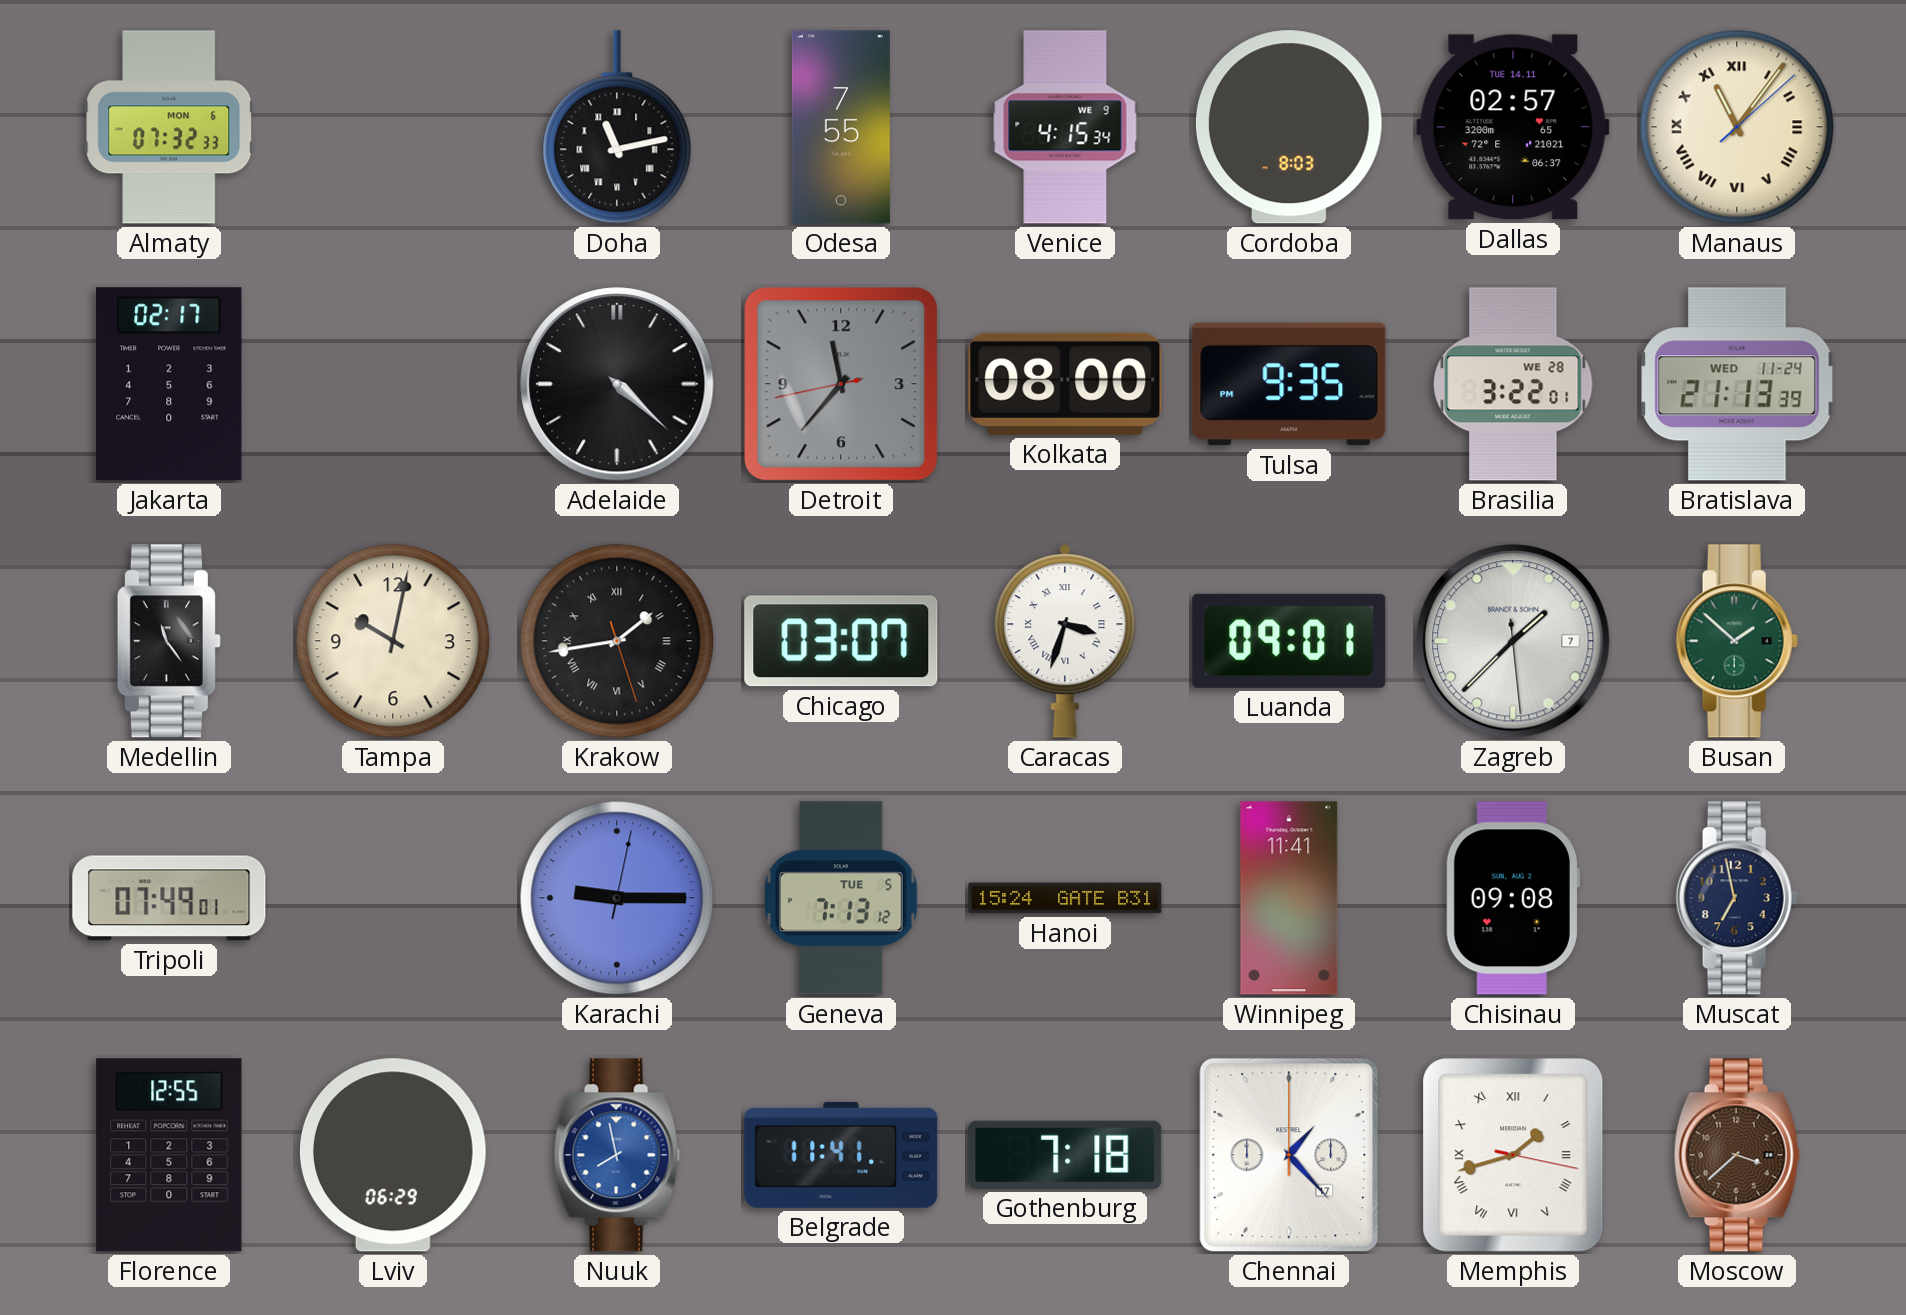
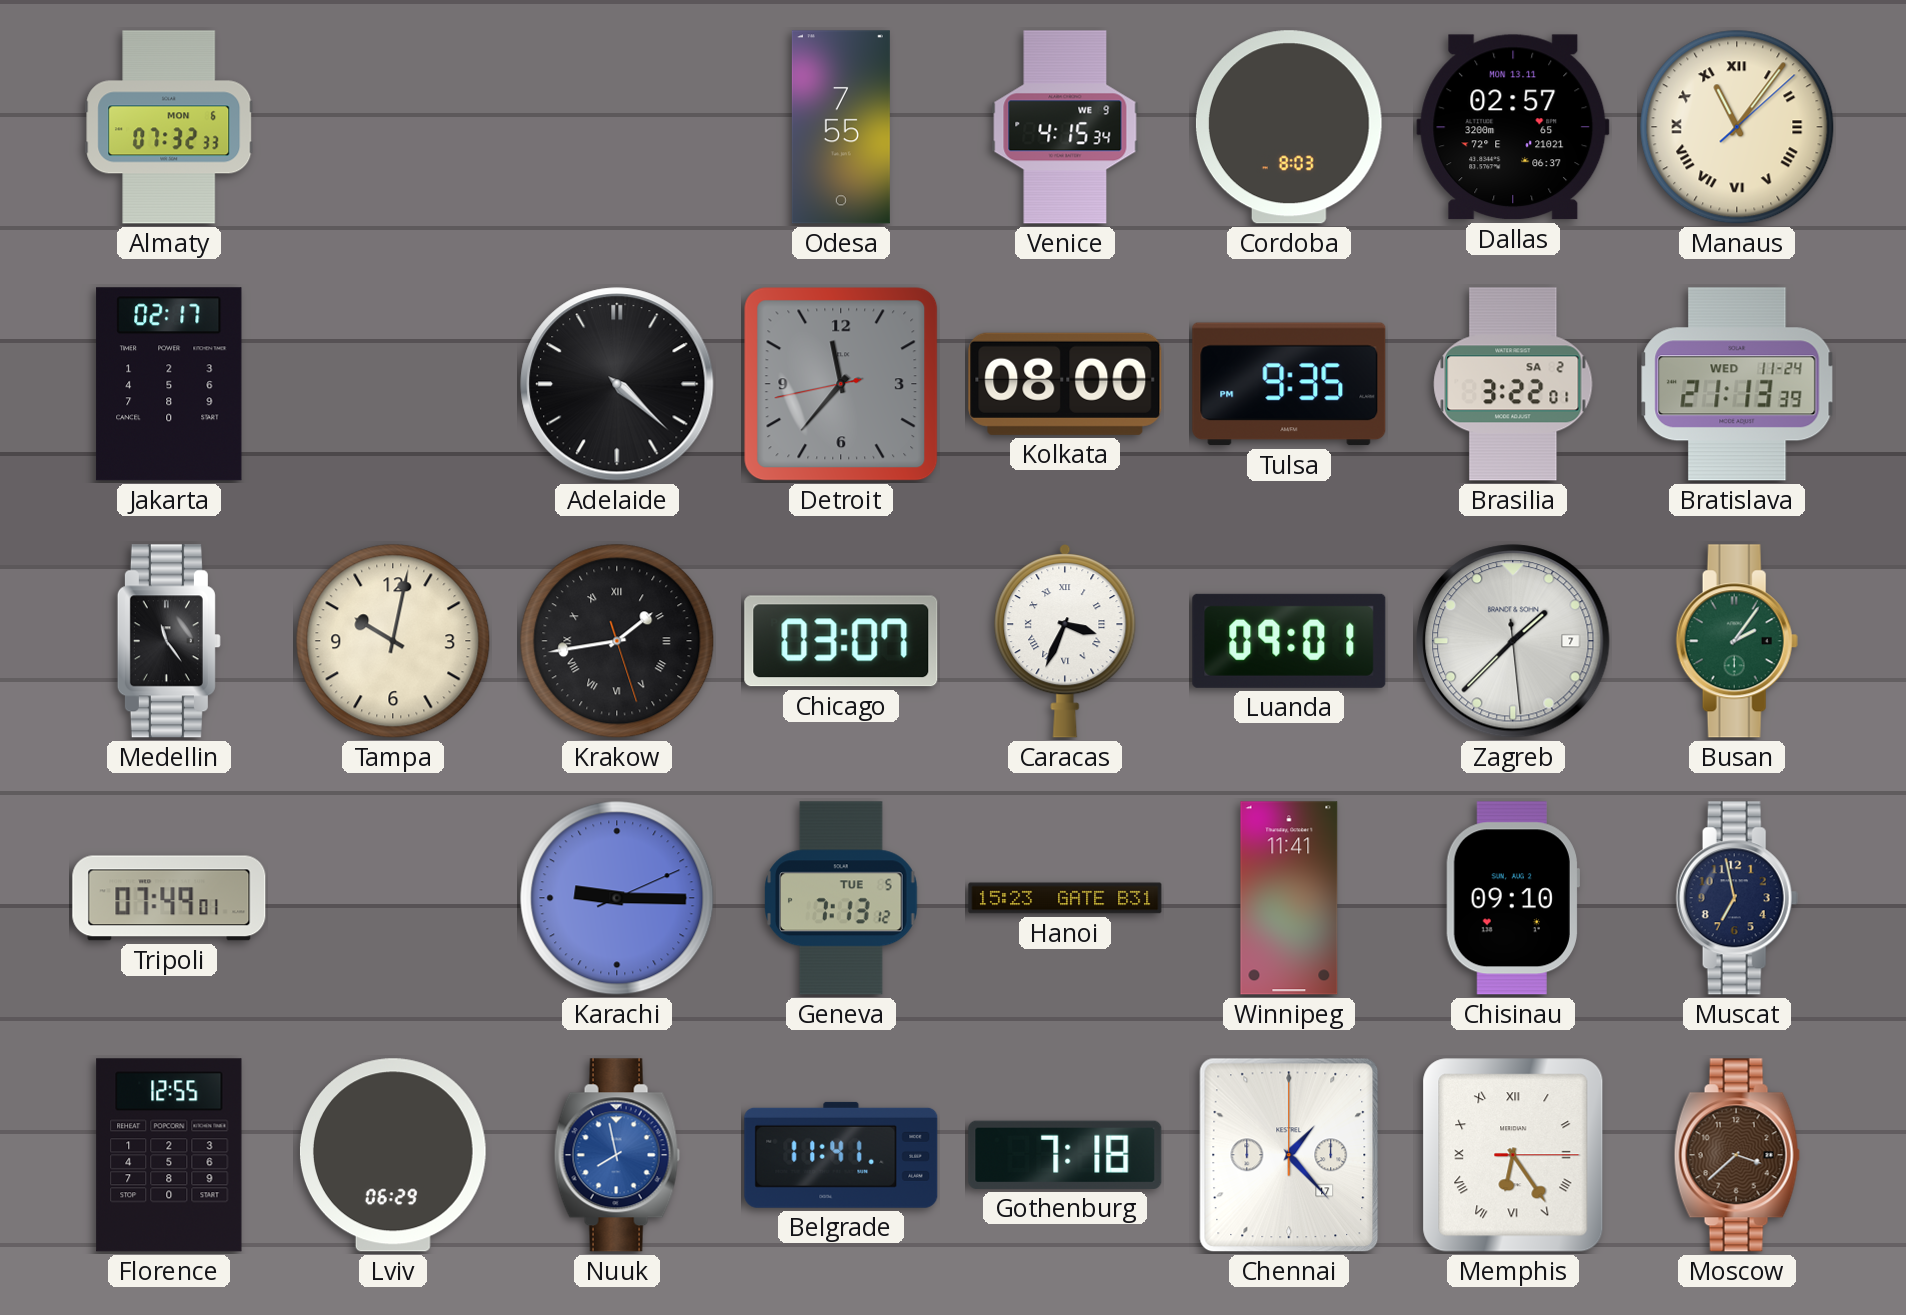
Doha: 11:13 -> none (617, 127)
Dallas date: TUE 14.11 -> MON 13.11 (1513, 127)
Brasilia date: WE 28 -> SA 2 (1513, 384)
Caracas: 3:33 -> 3:34 (1065, 642)
Busan: 1:52 -> 2:06 (1737, 641)
Karachi: 9:15:02 -> 9:15:11 (617, 898)
Hanoi: 15:24 -> 15:23 (1065, 898)
Chisinau: 09:08 -> 09:10 (1513, 898)
Memphis: 1:42 -> 6:24 (1513, 1155)
